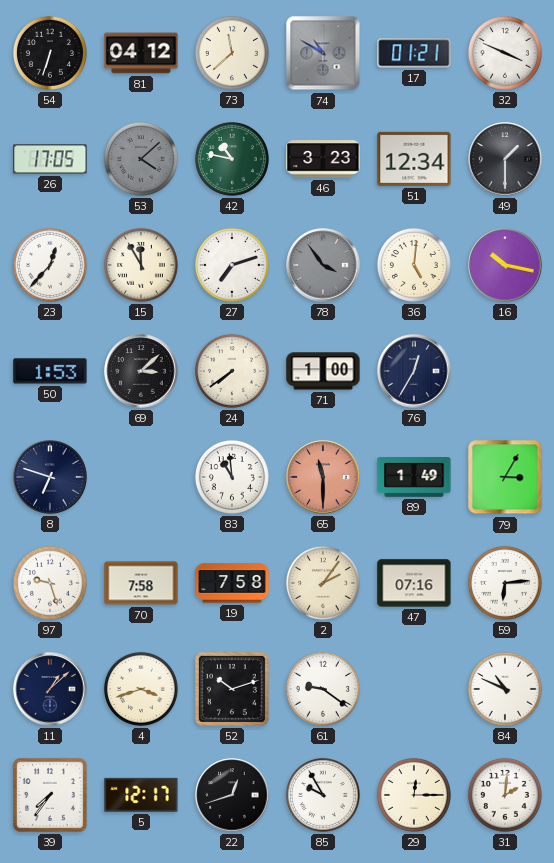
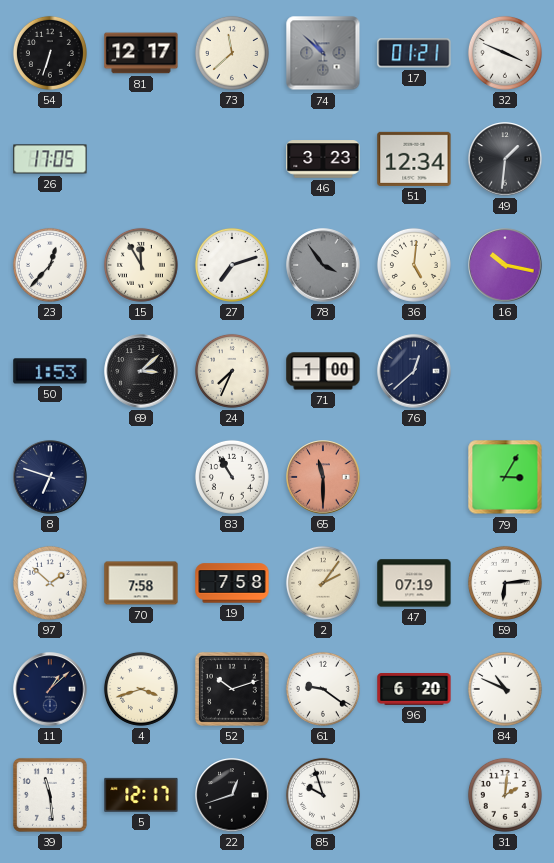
81: 04:12 -> 12:17 (141, 53)
74: 10:50 -> 10:52 (323, 53)
53: 4:08 -> none (141, 159)
42: 10:47 -> none (232, 159)
49: 1:30 -> 1:31 (505, 159)
24: 7:39 -> 7:34 (232, 371)
76: 12:35 -> 12:38 (414, 371)
83: 10:59 -> 10:55 (232, 477)
89: 1:49 -> none (414, 478)
97: 9:27 -> 1:52 (50, 583)
47: 07:16 -> 07:19 (414, 583)
96: none -> 6:20 (414, 690)
39: 7:36 -> 11:29 (50, 795)
85: 9:55 -> 9:57 (323, 795)
29: 12:15 -> none (414, 795)
